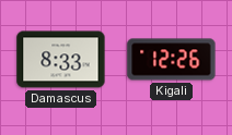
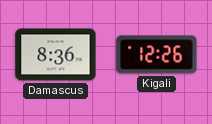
Damascus: 8:33 -> 8:36 (56, 55)
